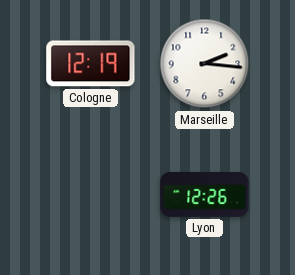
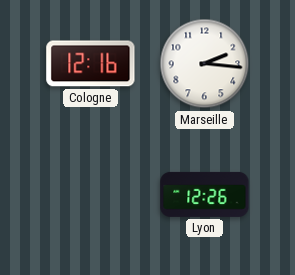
Cologne: 12:19 -> 12:16 (91, 64)
